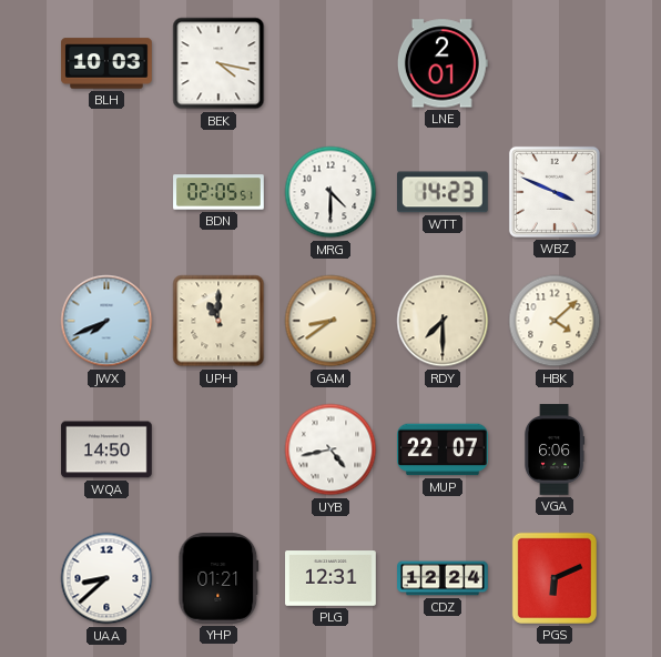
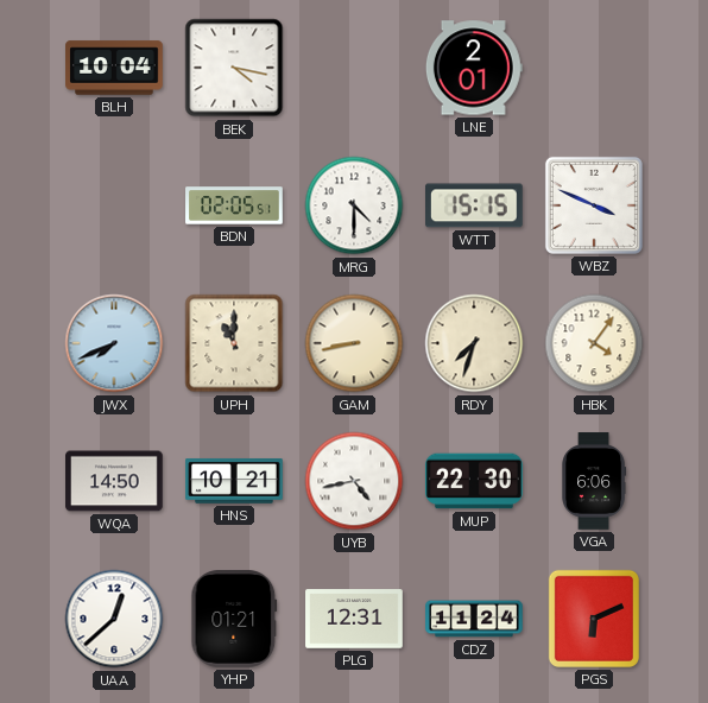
BLH: 10:03 -> 10:04 (114, 68)
WTT: 14:23 -> 15:15 (475, 205)
GAM: 8:39 -> 8:43 (354, 343)
RDY: 7:30 -> 7:33 (474, 343)
HBK: 4:08 -> 4:06 (594, 343)
HNS: none -> 10:21 (234, 482)
MUP: 22:07 -> 22:30 (475, 481)
UAA: 8:38 -> 12:38 (114, 619)
CDZ: 12:24 -> 11:24 (474, 619)
